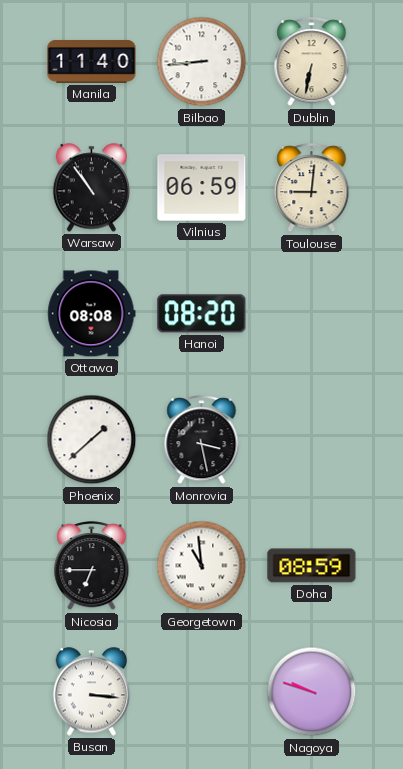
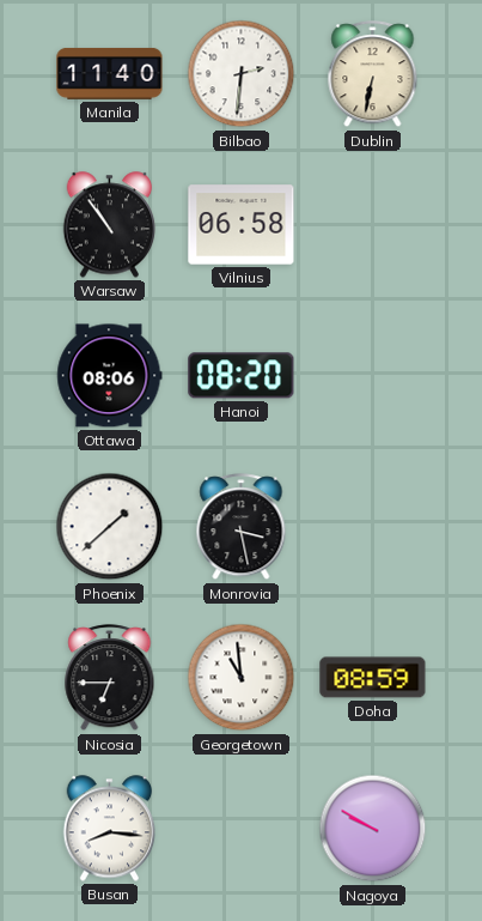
Bilbao: 8:44 -> 2:31 (242, 74)
Vilnius: 06:59 -> 06:58 (242, 225)
Toulouse: 9:01 -> none (312, 188)
Ottawa: 08:08 -> 08:06 (110, 376)
Busan: 3:16 -> 8:16 (110, 829)
Nagoya: 9:48 -> 9:50 (373, 829)
